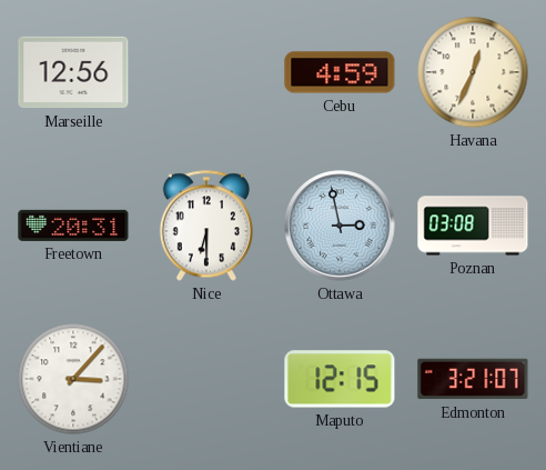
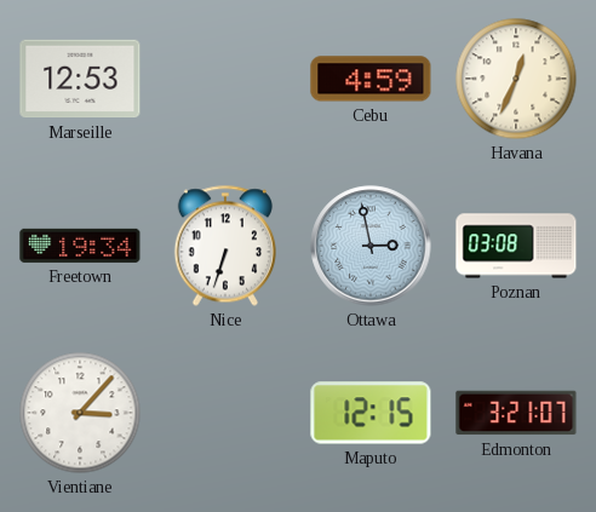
Marseille: 12:56 -> 12:53 (80, 79)
Freetown: 20:31 -> 19:34 (80, 246)
Nice: 6:30 -> 6:33 (225, 246)
